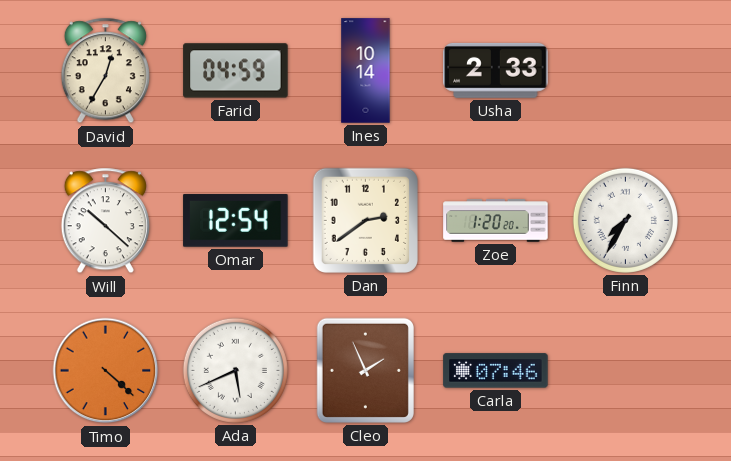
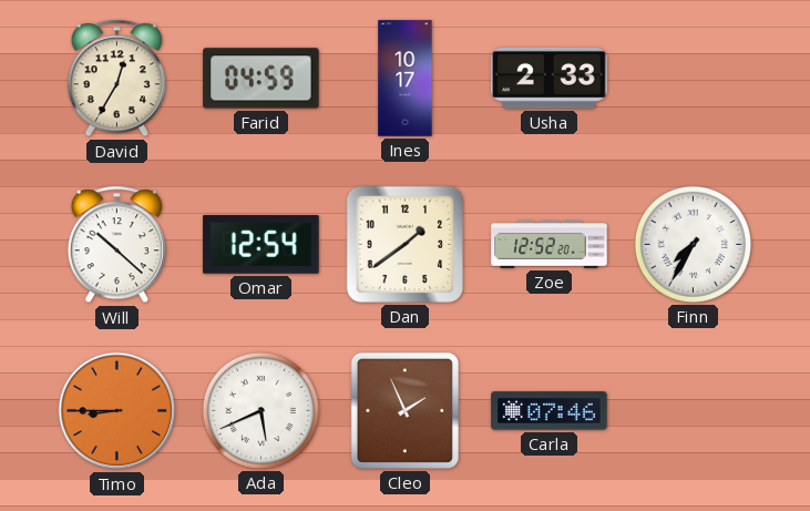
Ines: 10:14 -> 10:17 (406, 79)
Dan: 2:39 -> 1:39 (404, 244)
Zoe: 1:20 -> 12:52 (550, 245)
Timo: 4:22 -> 8:45 (117, 411)
